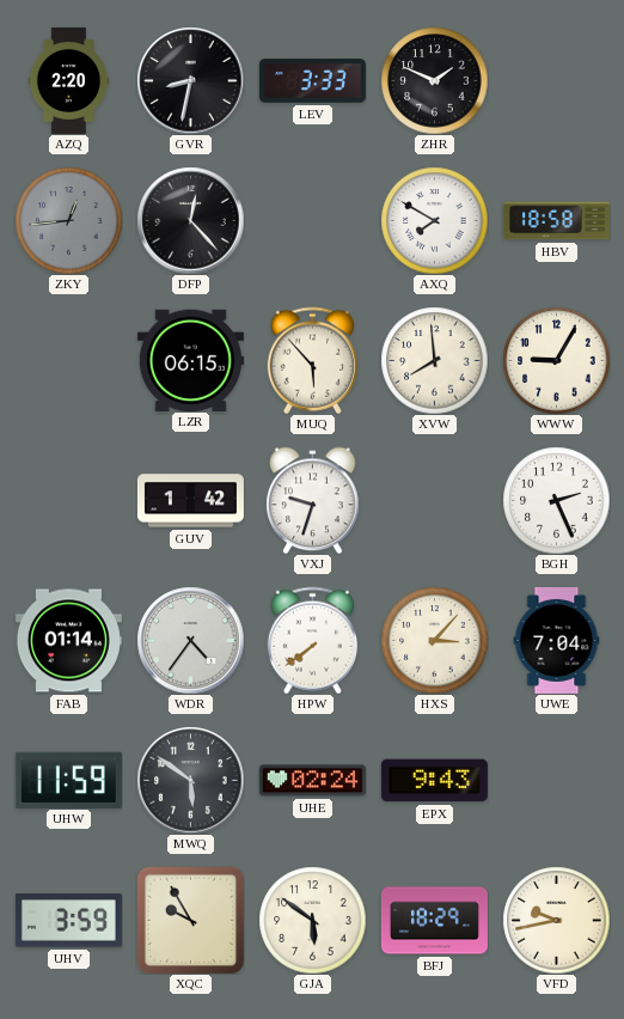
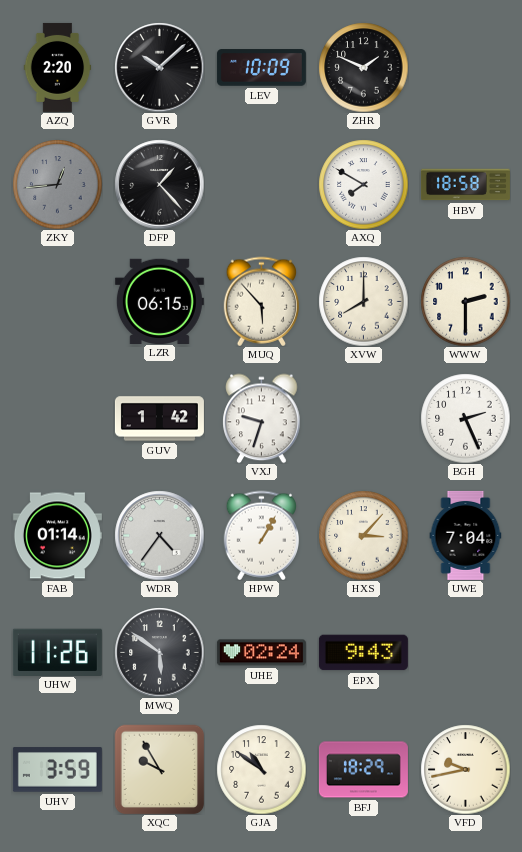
GVR: 8:32 -> 10:08 (159, 67)
LEV: 3:33 -> 10:09 (261, 68)
DFP: 12:23 -> 1:23 (159, 184)
XVW: 7:59 -> 8:00 (363, 301)
WWW: 9:05 -> 2:30 (465, 301)
HPW: 7:39 -> 1:05 (261, 535)
UHW: 11:59 -> 11:26 (57, 652)
GJA: 5:51 -> 10:51 (261, 769)
